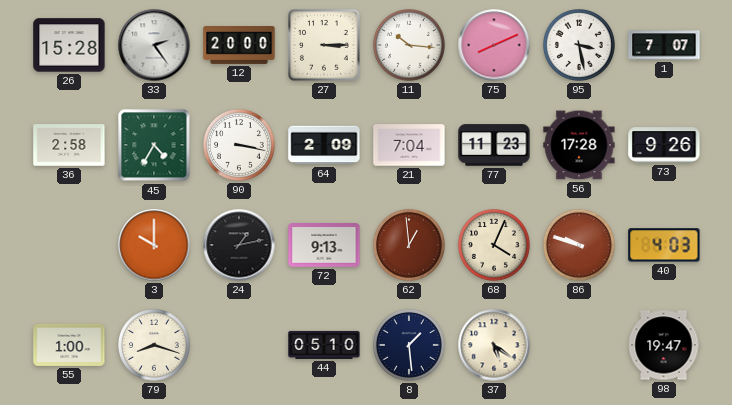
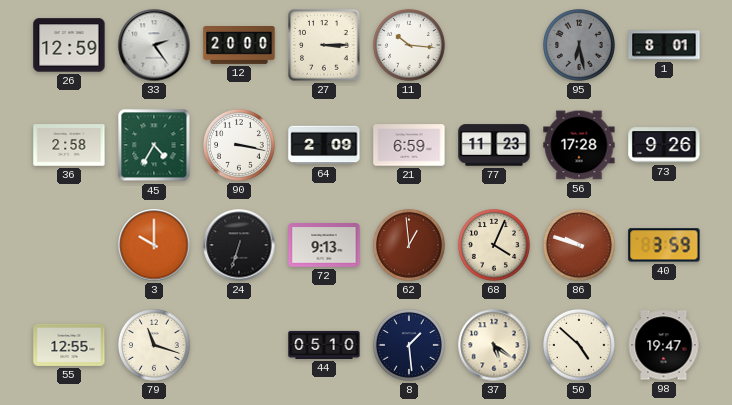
26: 15:28 -> 12:59 (69, 45)
75: 8:11 -> none (494, 45)
95: 3:28 -> 6:28 (580, 46)
95 dial: white -> grey (580, 46)
1: 7:07 -> 8:01 (664, 45)
21: 7:04 -> 6:59 (409, 145)
24: 1:13 -> 6:33 (239, 245)
40: 4:03 -> 3:59 (664, 245)
55: 1:00 -> 12:55 (69, 345)
79: 8:18 -> 11:18 (155, 346)
50: none -> 4:52 (580, 346)
